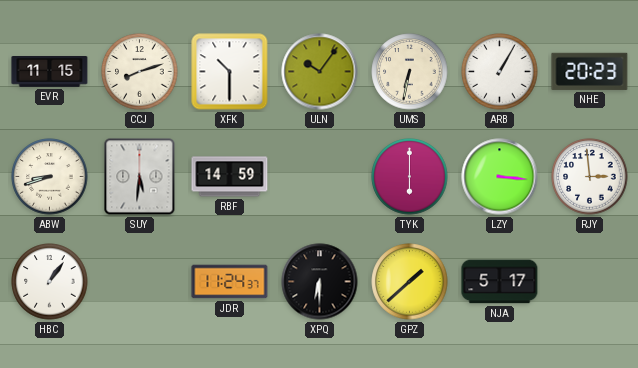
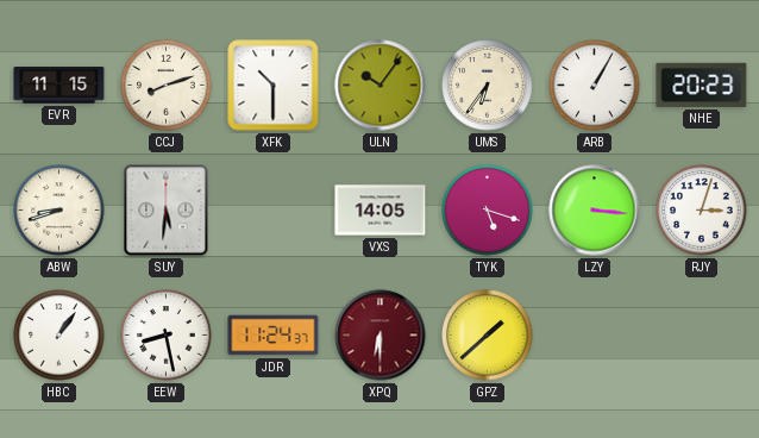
UMS: 6:32 -> 6:36 (488, 86)
RBF: 14:59 -> none (230, 177)
VXS: none -> 14:05 (381, 211)
TYK: 6:00 -> 5:18 (488, 211)
RJY: 2:59 -> 3:03 (702, 211)
EEW: none -> 8:28 (167, 336)
XPQ dial: black -> burgundy (381, 336)
NJA: 5:17 -> none (500, 282)
